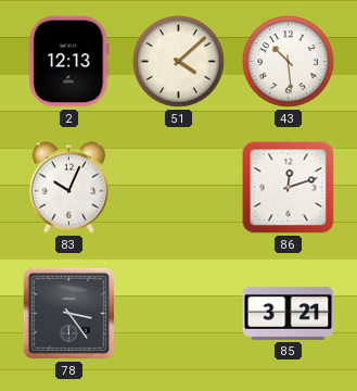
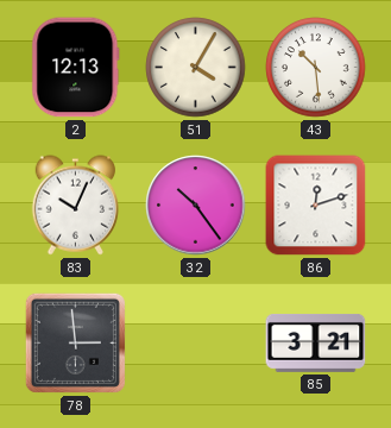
51: 4:08 -> 4:05 (196, 68)
32: none -> 10:24 (196, 206)
78: 3:24 -> 2:59 (75, 342)
